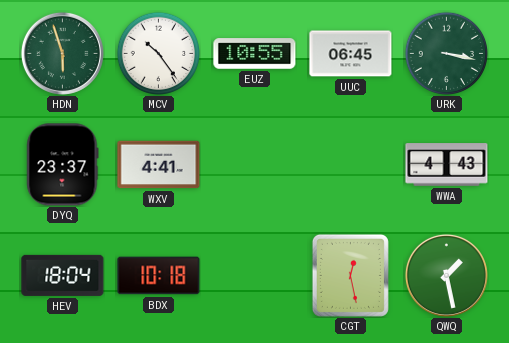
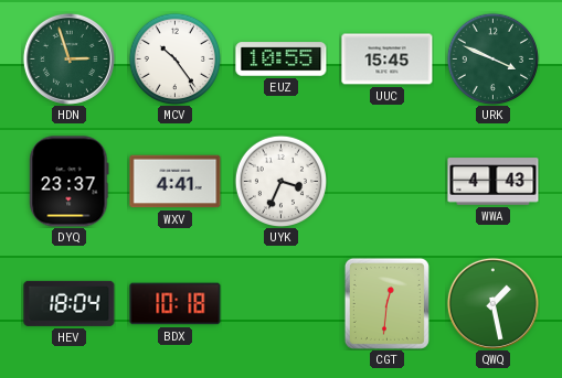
HDN: 5:57 -> 2:57 (68, 58)
UUC: 06:45 -> 15:45 (388, 60)
URK: 3:17 -> 3:49 (492, 58)
UYK: none -> 3:34 (280, 181)
CGT: 12:28 -> 12:31 (386, 303)
